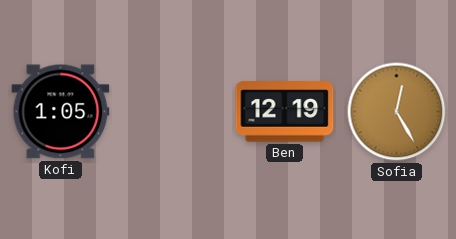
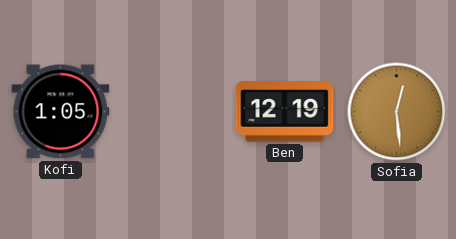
Sofia: 12:25 -> 12:29 (397, 112)
